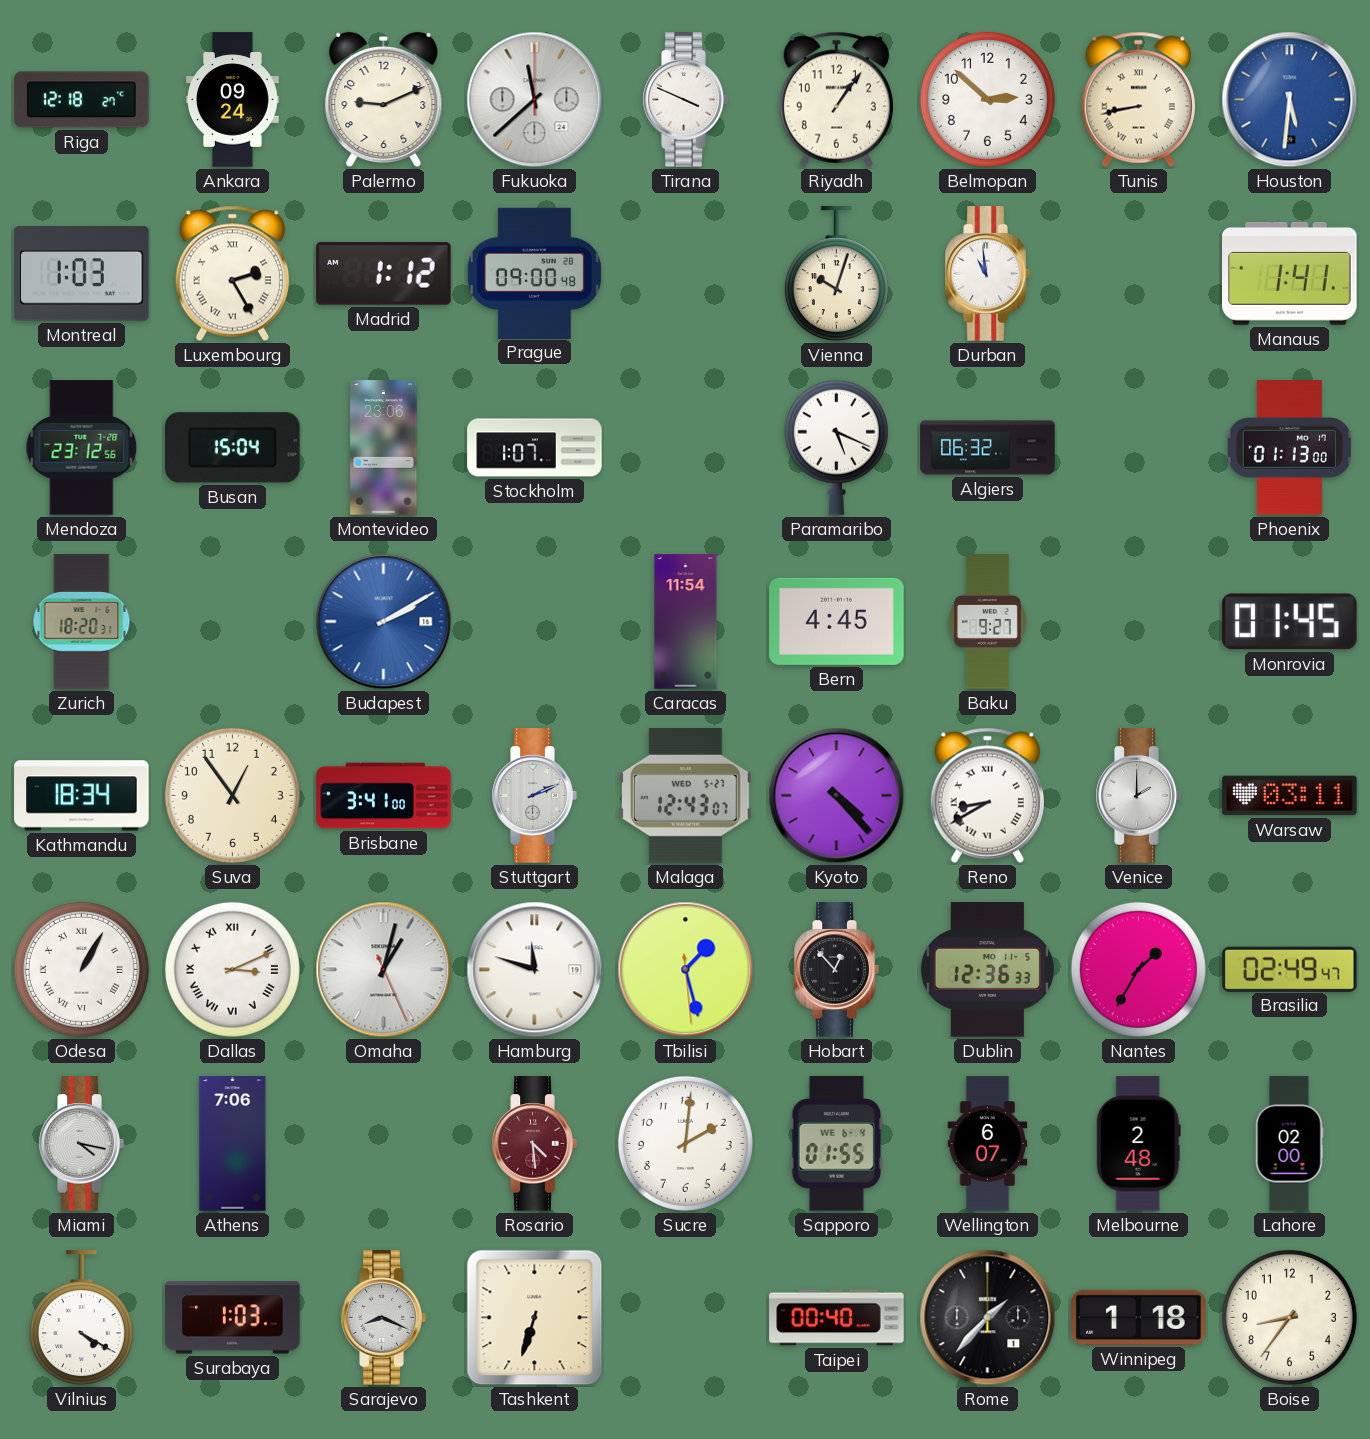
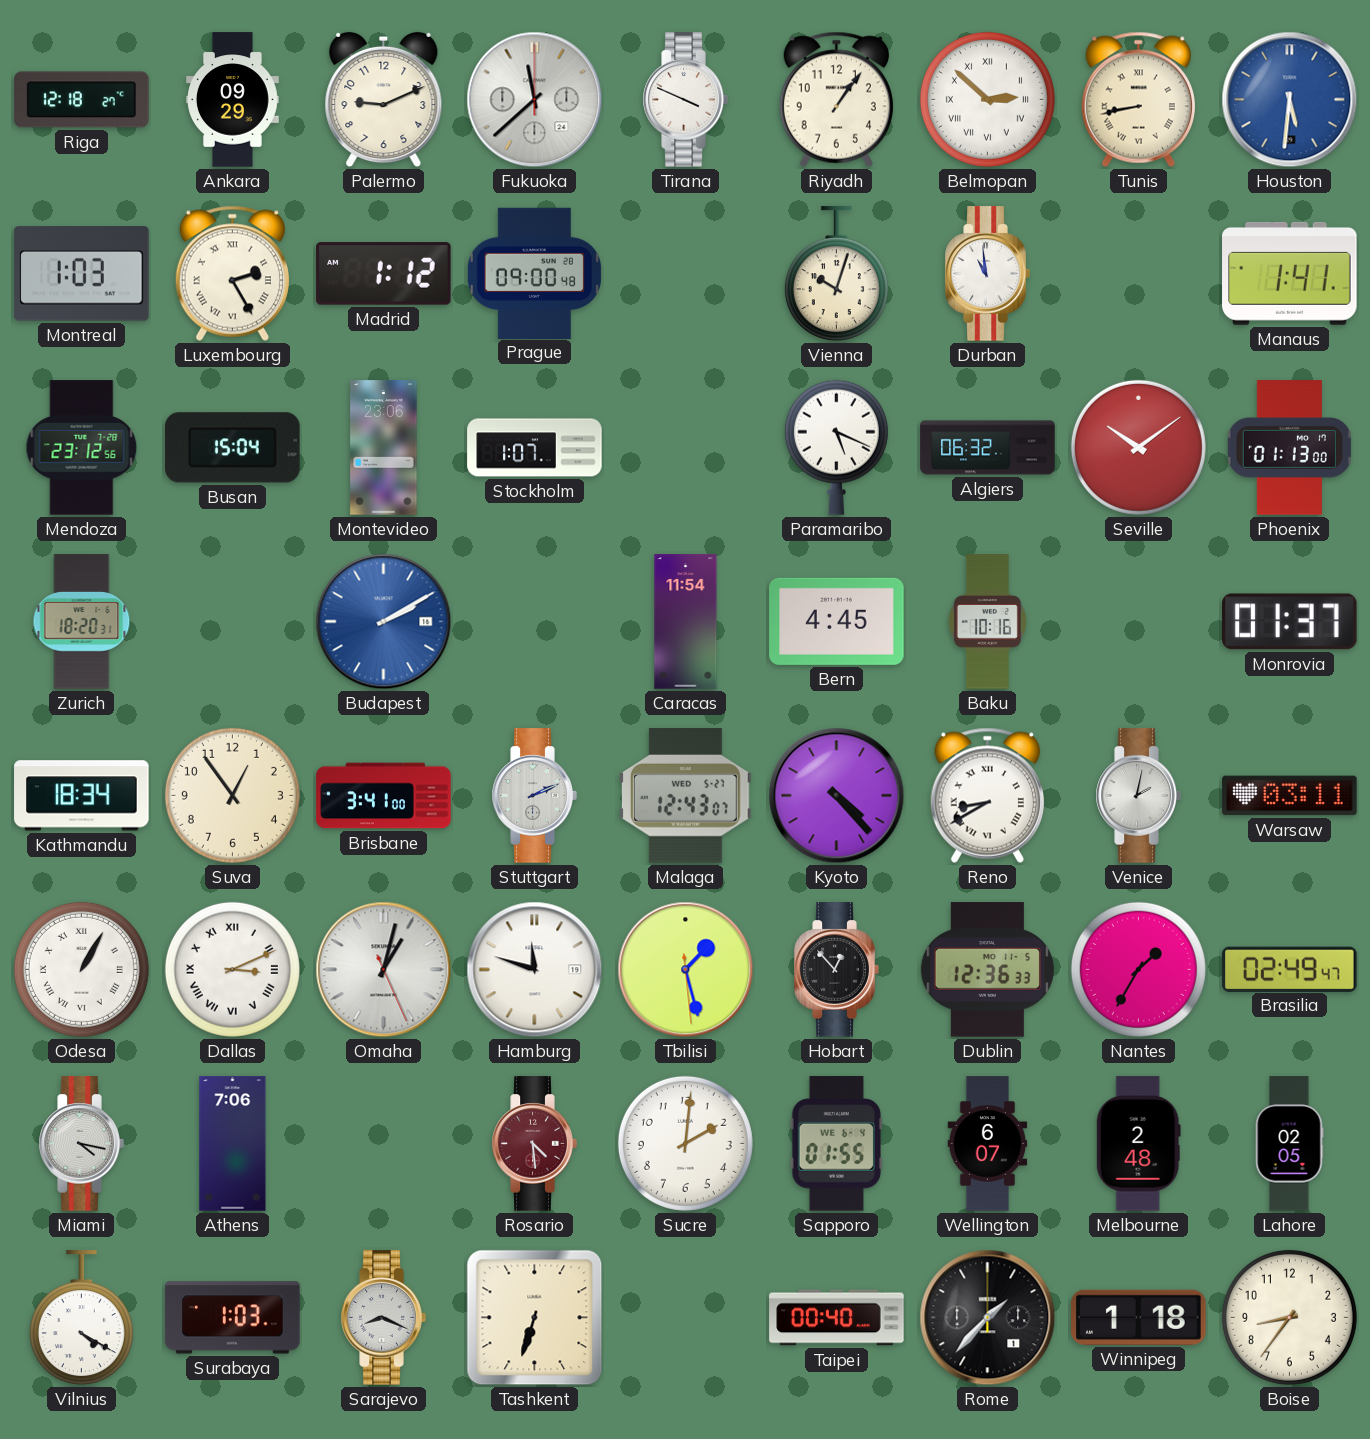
Ankara: 09:24 -> 09:29 (233, 100)
Belmopan numerals: Arabic -> Roman (987, 99)
Seville: none -> 10:09 (1138, 447)
Baku: 9:27 -> 10:16 (987, 622)
Monrovia: 01:45 -> 01:37 (1290, 622)
Venice: 2:00 -> 2:02 (1138, 796)
Lahore: 02:00 -> 02:05 (1289, 1144)
